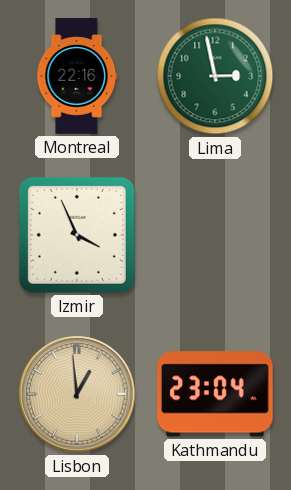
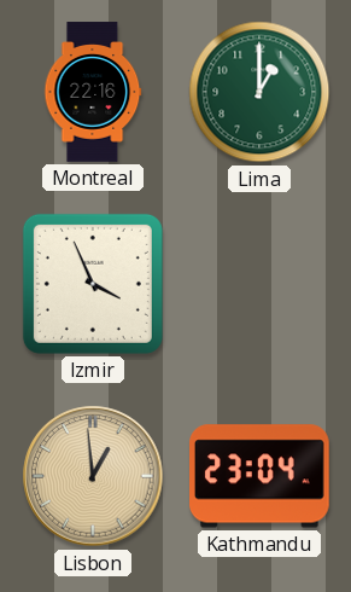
Lima: 2:58 -> 1:00 (259, 92)
